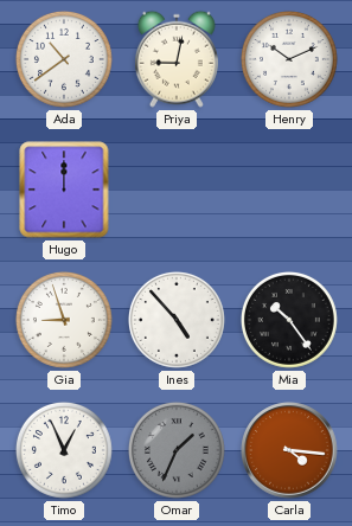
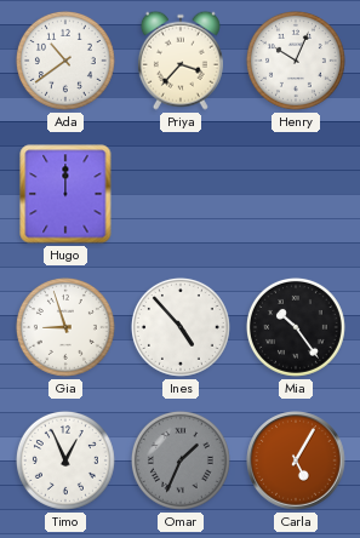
Priya: 9:02 -> 3:37 (181, 61)
Henry: 10:11 -> 10:04 (296, 61)
Carla: 4:16 -> 5:05 (296, 460)
